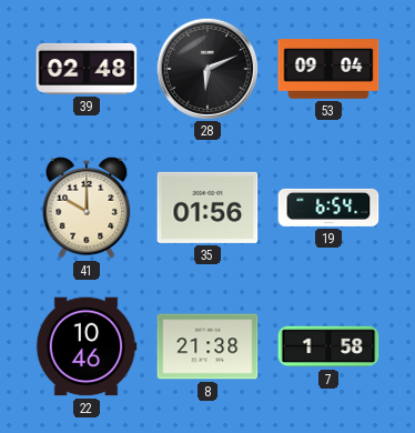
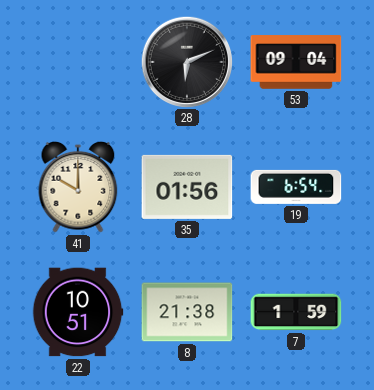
39: 02:48 -> none (87, 69)
22: 10:46 -> 10:51 (78, 312)
7: 1:58 -> 1:59 (296, 312)
